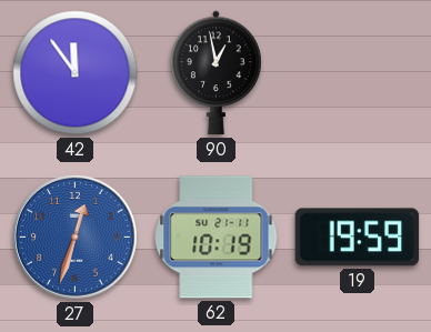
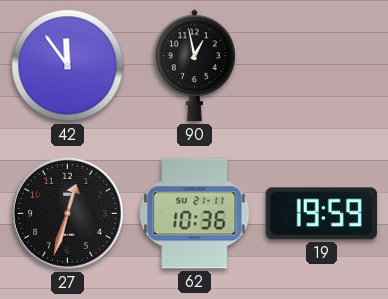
27 dial: blue -> black (68, 214)
62: 10:19 -> 10:36 (195, 214)
